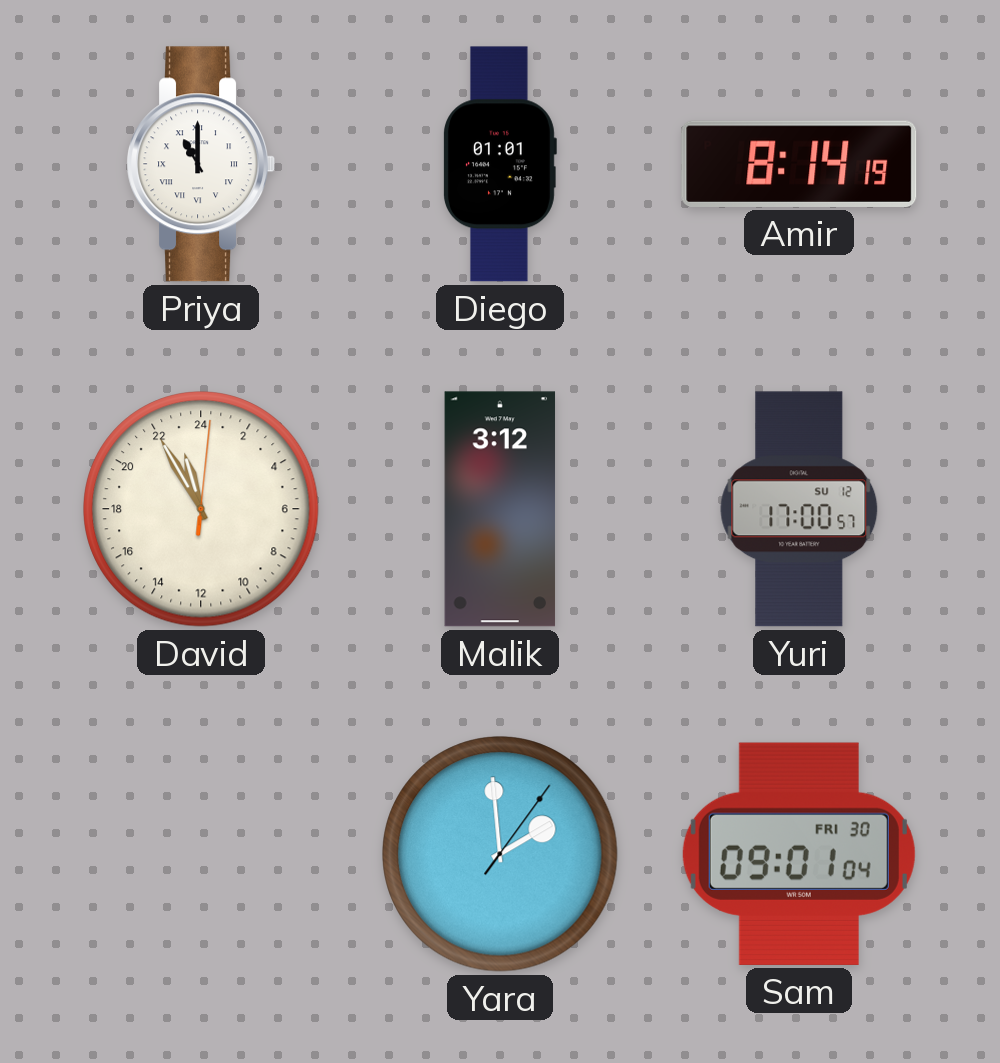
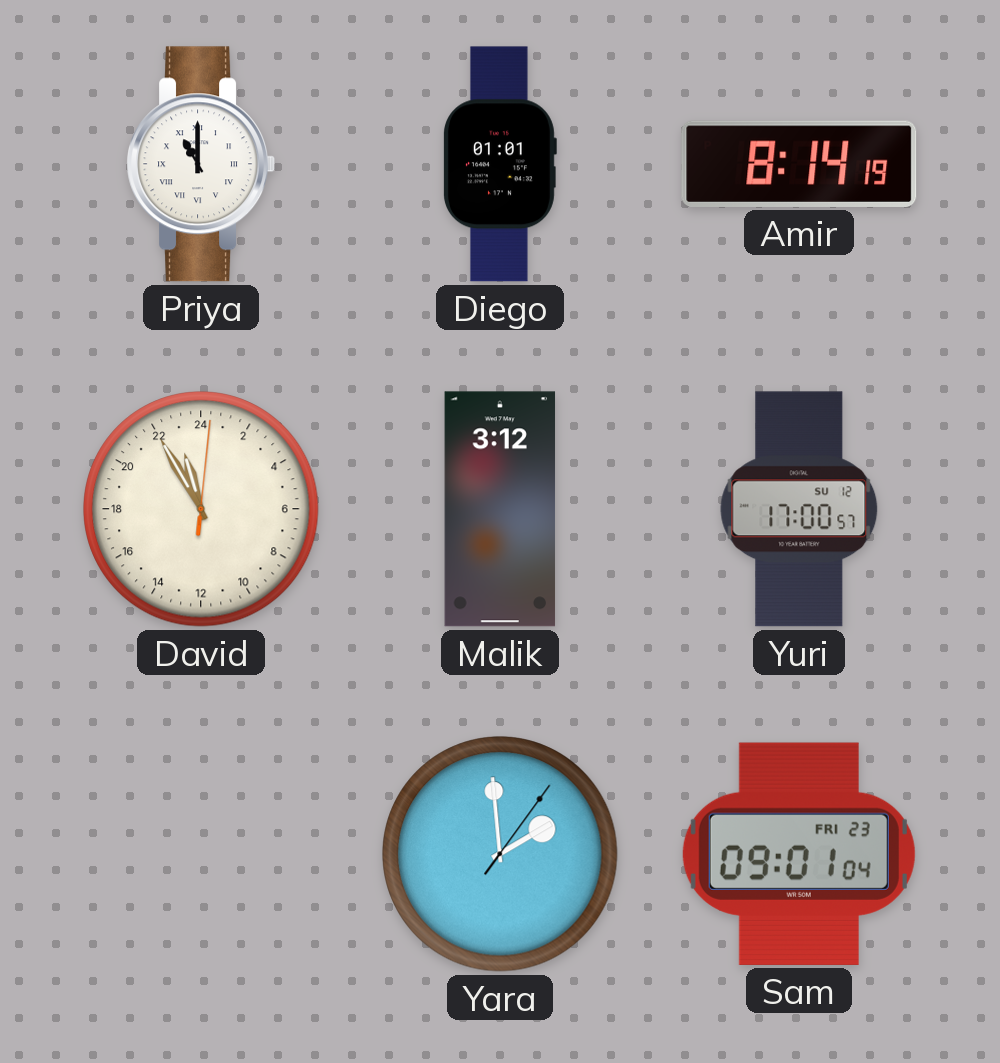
Sam date: FRI 30 -> FRI 23 (799, 854)
